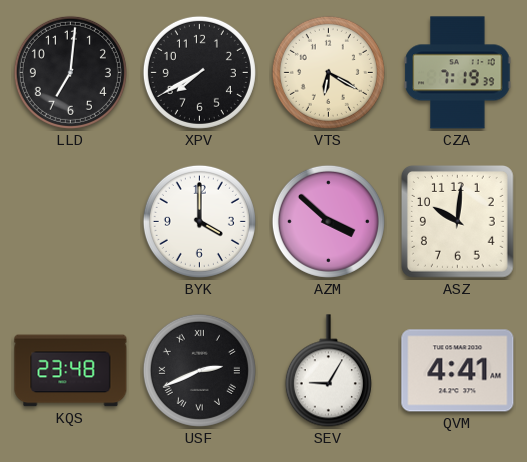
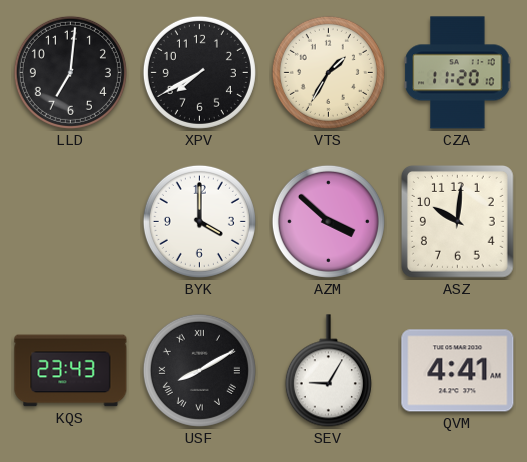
VTS: 6:20 -> 1:35 (328, 72)
CZA: 7:19 -> 11:20 (458, 73)
KQS: 23:48 -> 23:43 (71, 371)
USF: 2:41 -> 8:10 (199, 370)
